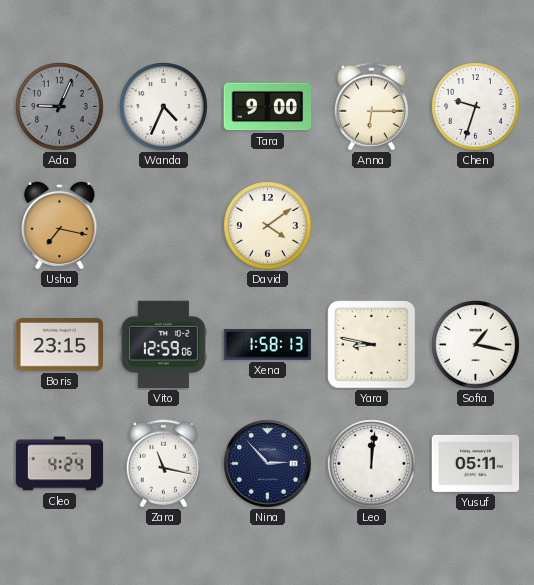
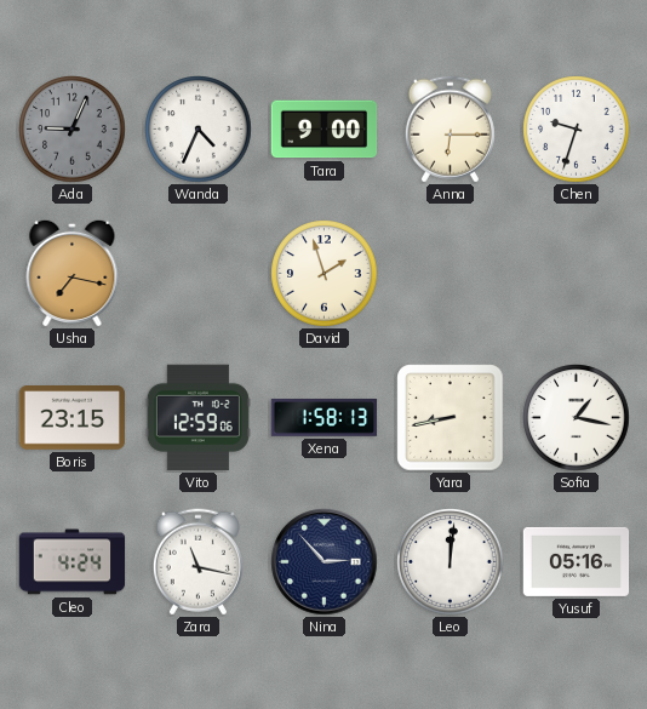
David: 4:09 -> 1:57 (325, 274)
Yara: 8:47 -> 8:43 (451, 418)
Yusuf: 05:11 -> 05:16 (577, 561)
